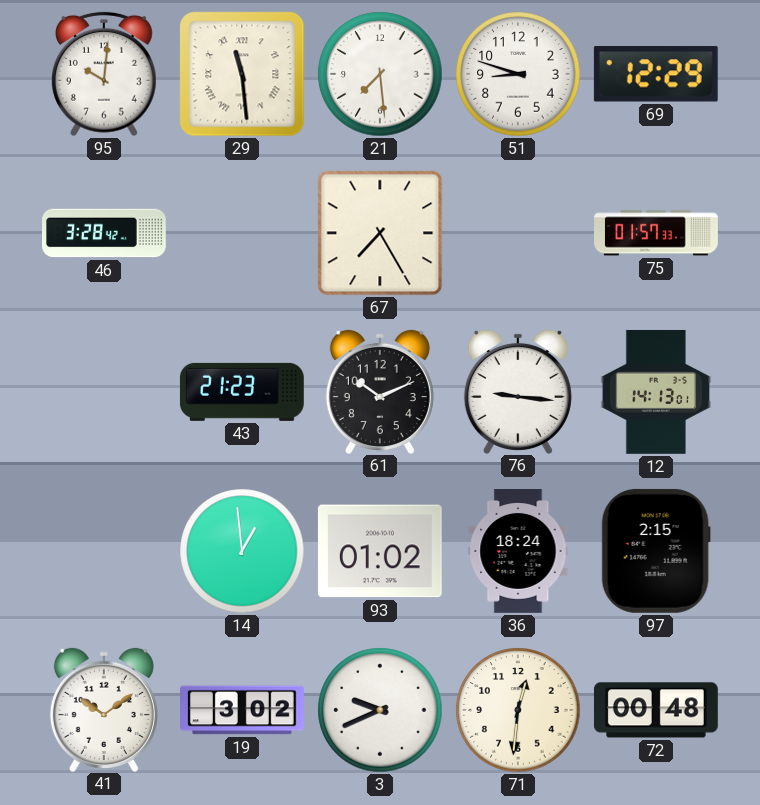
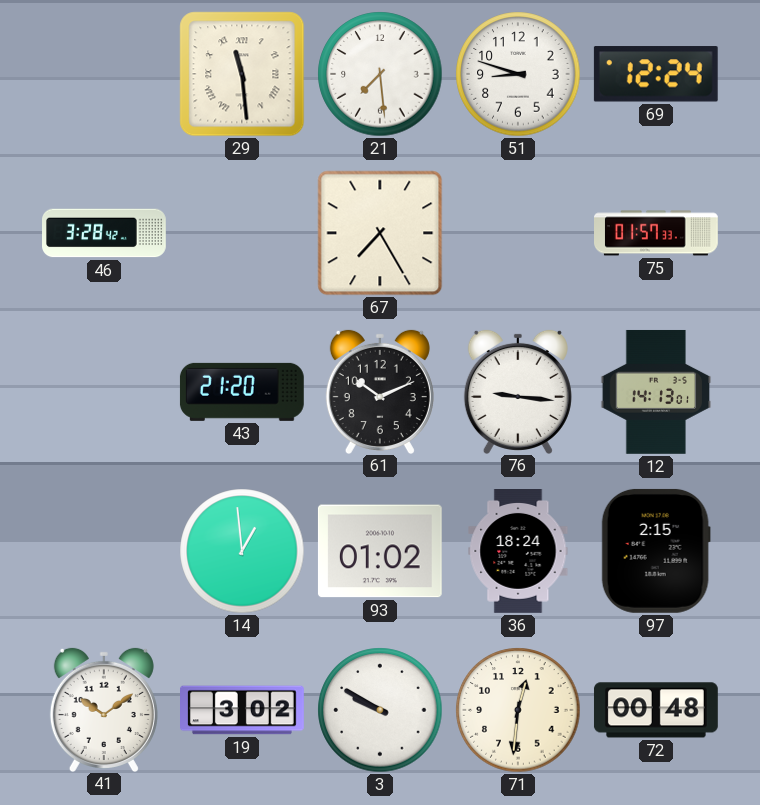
95: 10:01 -> none (104, 74)
69: 12:29 -> 12:24 (656, 74)
43: 21:23 -> 21:20 (242, 392)
3: 9:41 -> 9:50 (380, 710)
